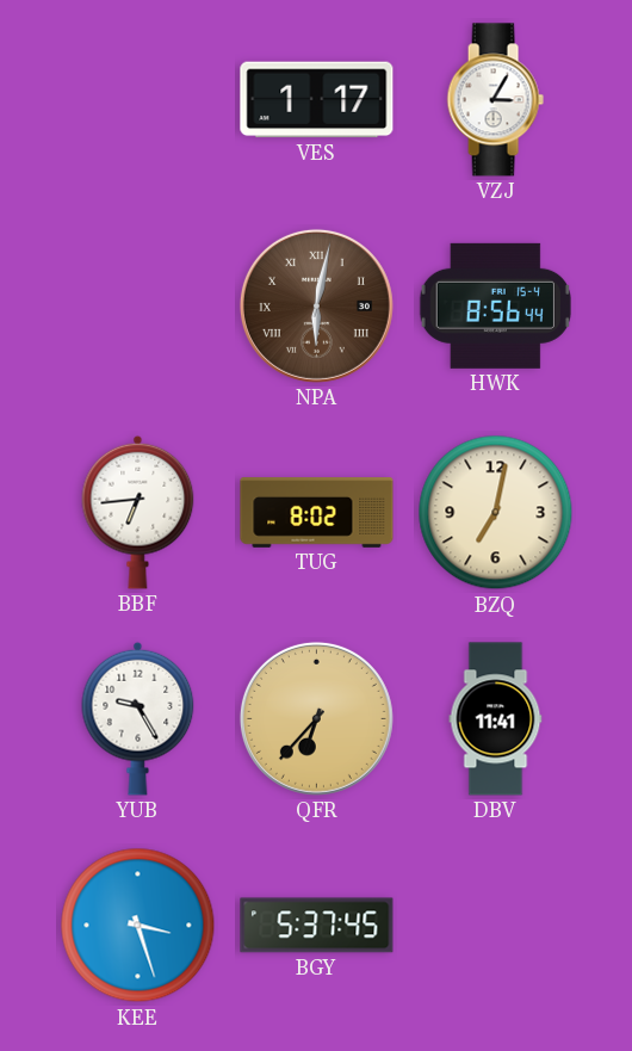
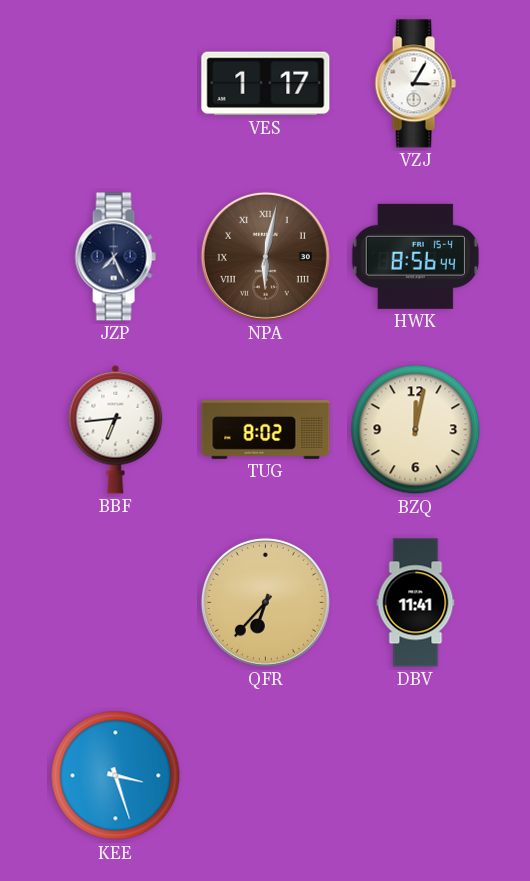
JZP: none -> 7:26 (115, 257)
BZQ: 7:02 -> 12:02 (416, 430)
YUB: 9:25 -> none (138, 718)
BGY: 5:37 -> none (317, 926)
